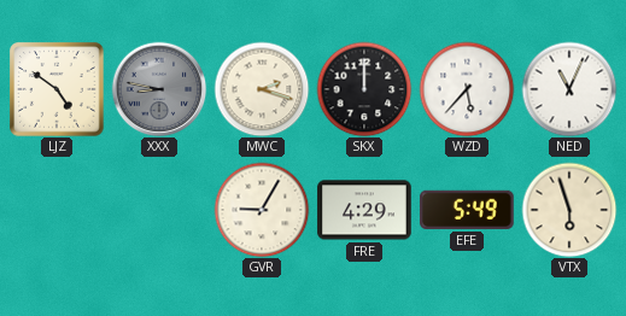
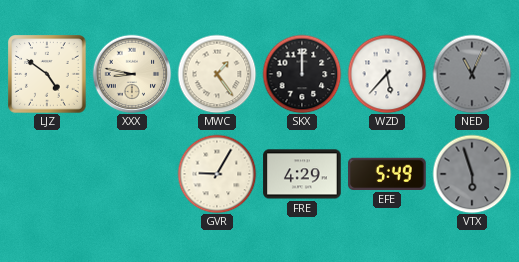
XXX dial: grey -> cream (132, 74)
MWC: 2:18 -> 1:24 (217, 74)
NED dial: white -> grey (472, 74)
VTX dial: cream -> grey (472, 174)
